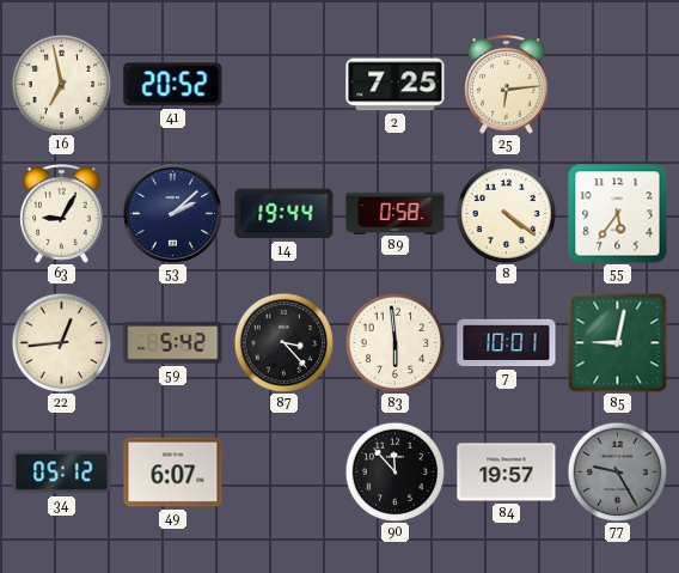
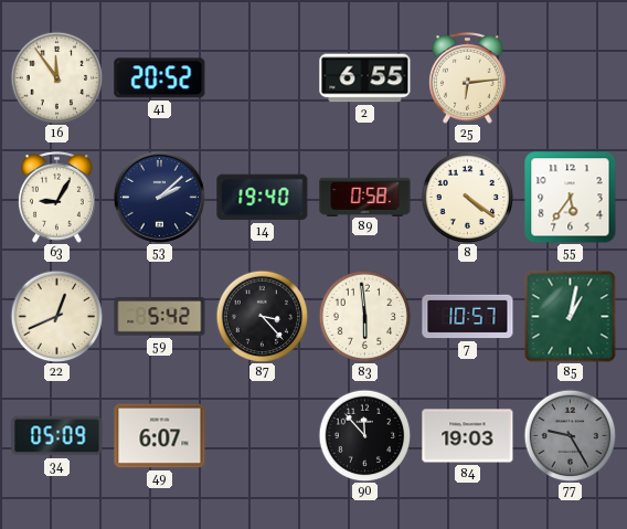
16: 6:58 -> 11:54 (56, 77)
2: 7:25 -> 6:55 (365, 78)
14: 19:44 -> 19:40 (263, 198)
22: 12:44 -> 12:41 (56, 316)
7: 10:01 -> 10:57 (468, 317)
85: 9:02 -> 1:02 (570, 316)
34: 05:12 -> 05:09 (57, 436)
84: 19:57 -> 19:03 (468, 436)
